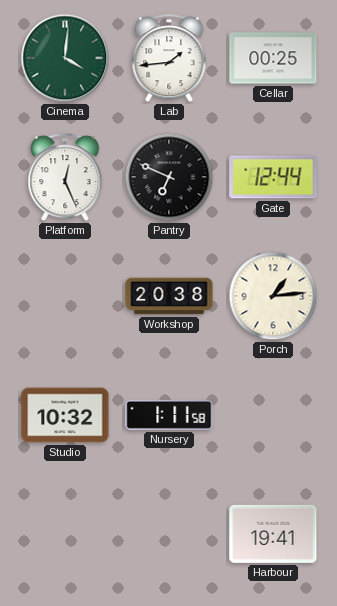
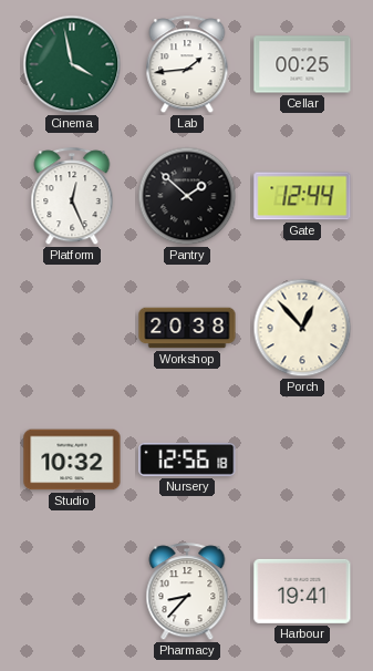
Cinema: 4:01 -> 3:58 (72, 64)
Pantry: 6:49 -> 1:52 (187, 196)
Porch: 1:14 -> 12:53 (302, 328)
Nursery: 1:11 -> 12:56 (187, 460)
Pharmacy: none -> 8:37 (187, 592)
